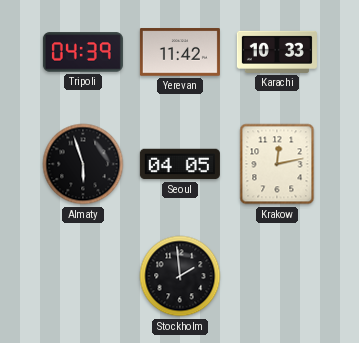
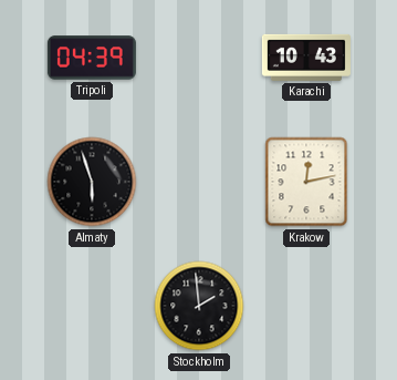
Yerevan: 11:42 -> none (180, 52)
Karachi: 10:33 -> 10:43 (306, 58)
Seoul: 04:05 -> none (180, 164)
